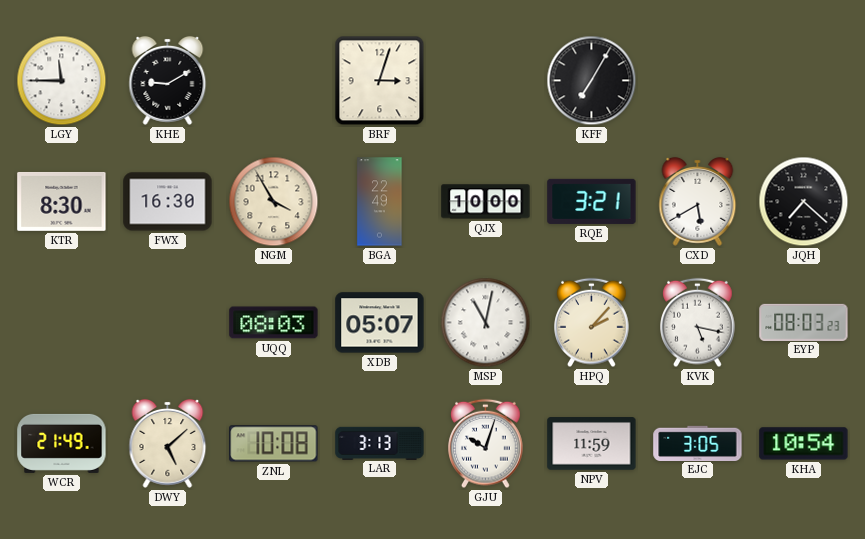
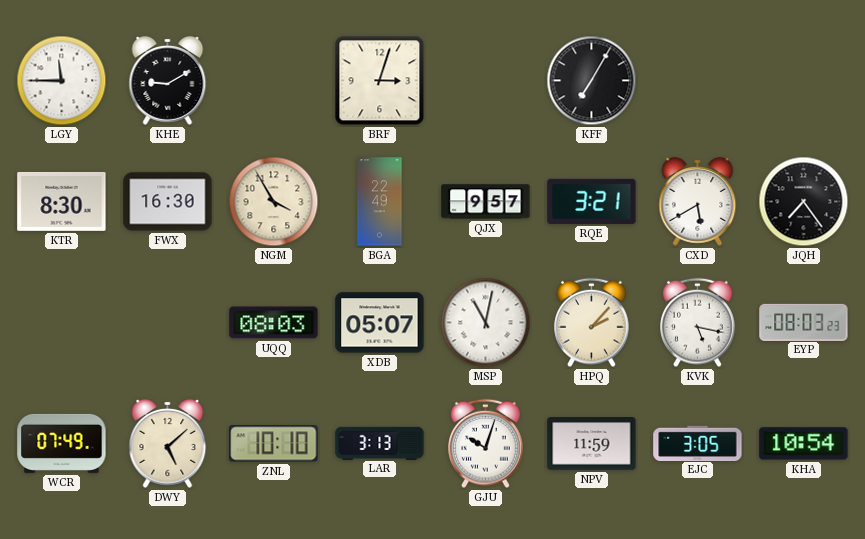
QJX: 10:00 -> 9:57 (486, 202)
JQH: 7:22 -> 7:24 (804, 202)
WCR: 21:49 -> 07:49 (62, 443)
ZNL: 10:08 -> 10:10 (274, 444)
